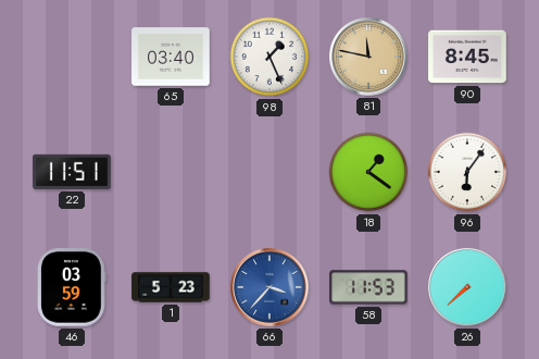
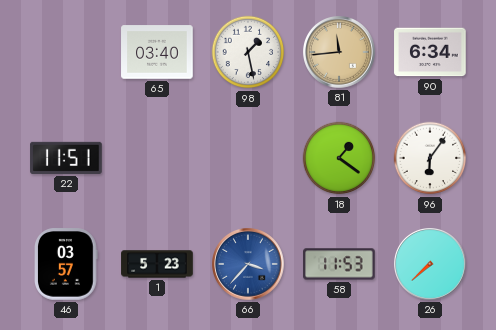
98: 1:26 -> 1:28 (248, 52)
81: 11:47 -> 11:44 (340, 53)
90: 8:45 -> 6:34 (430, 52)
46: 03:59 -> 03:57 (67, 264)
